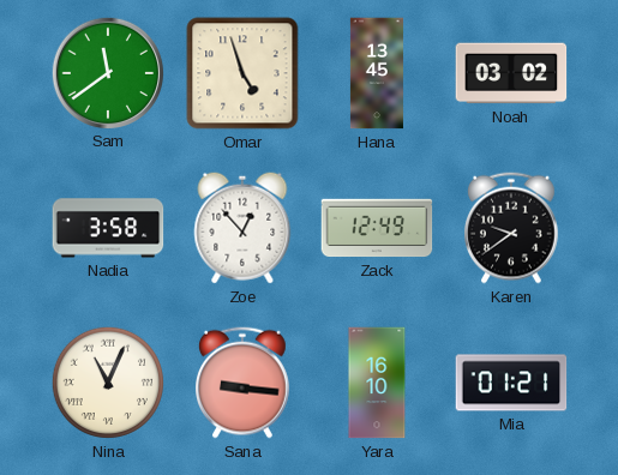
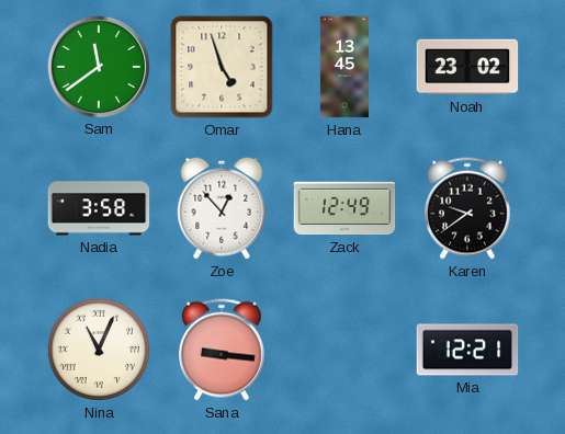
Noah: 03:02 -> 23:02 (467, 67)
Yara: 16:10 -> none (377, 383)
Mia: 01:21 -> 12:21 (467, 350)
